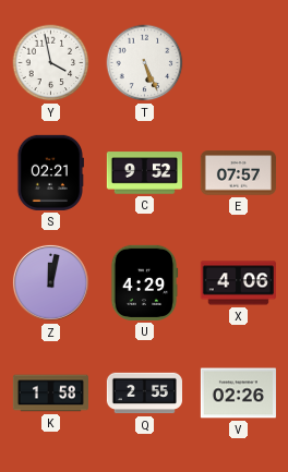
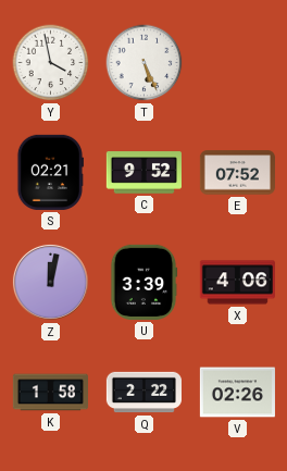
E: 07:57 -> 07:52 (237, 173)
U: 4:29 -> 3:39 (143, 282)
Q: 2:55 -> 2:22 (143, 393)
